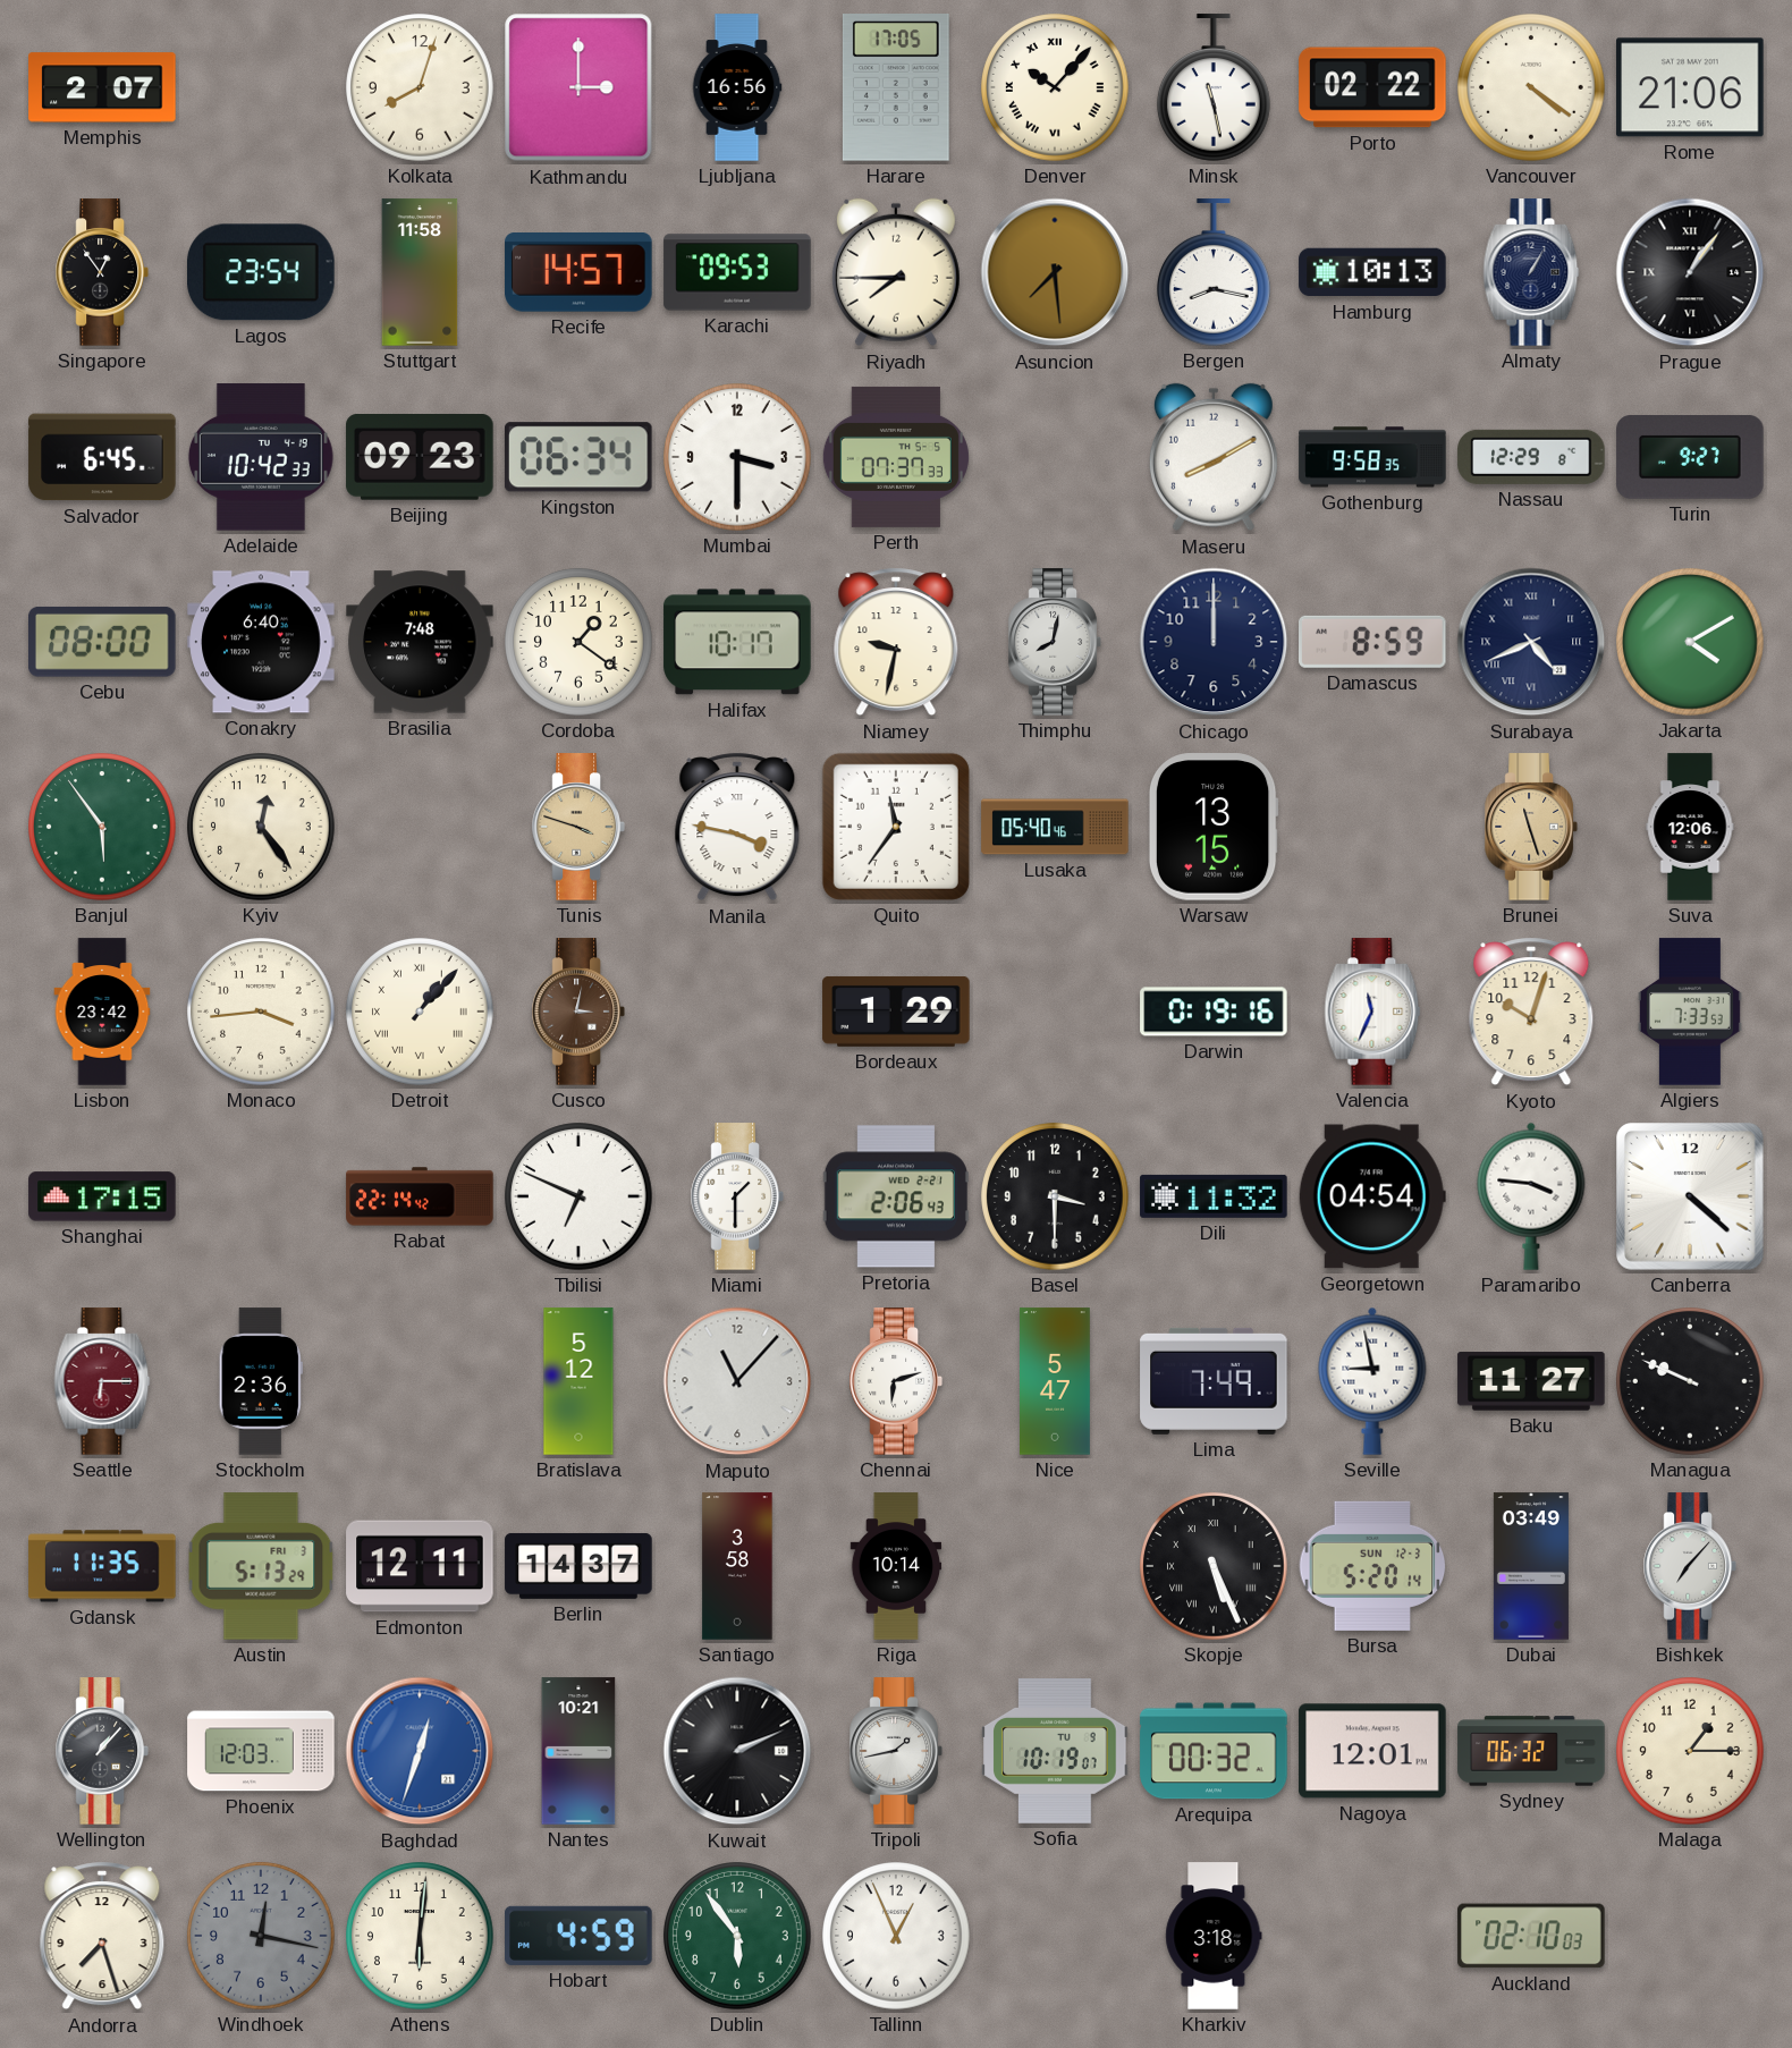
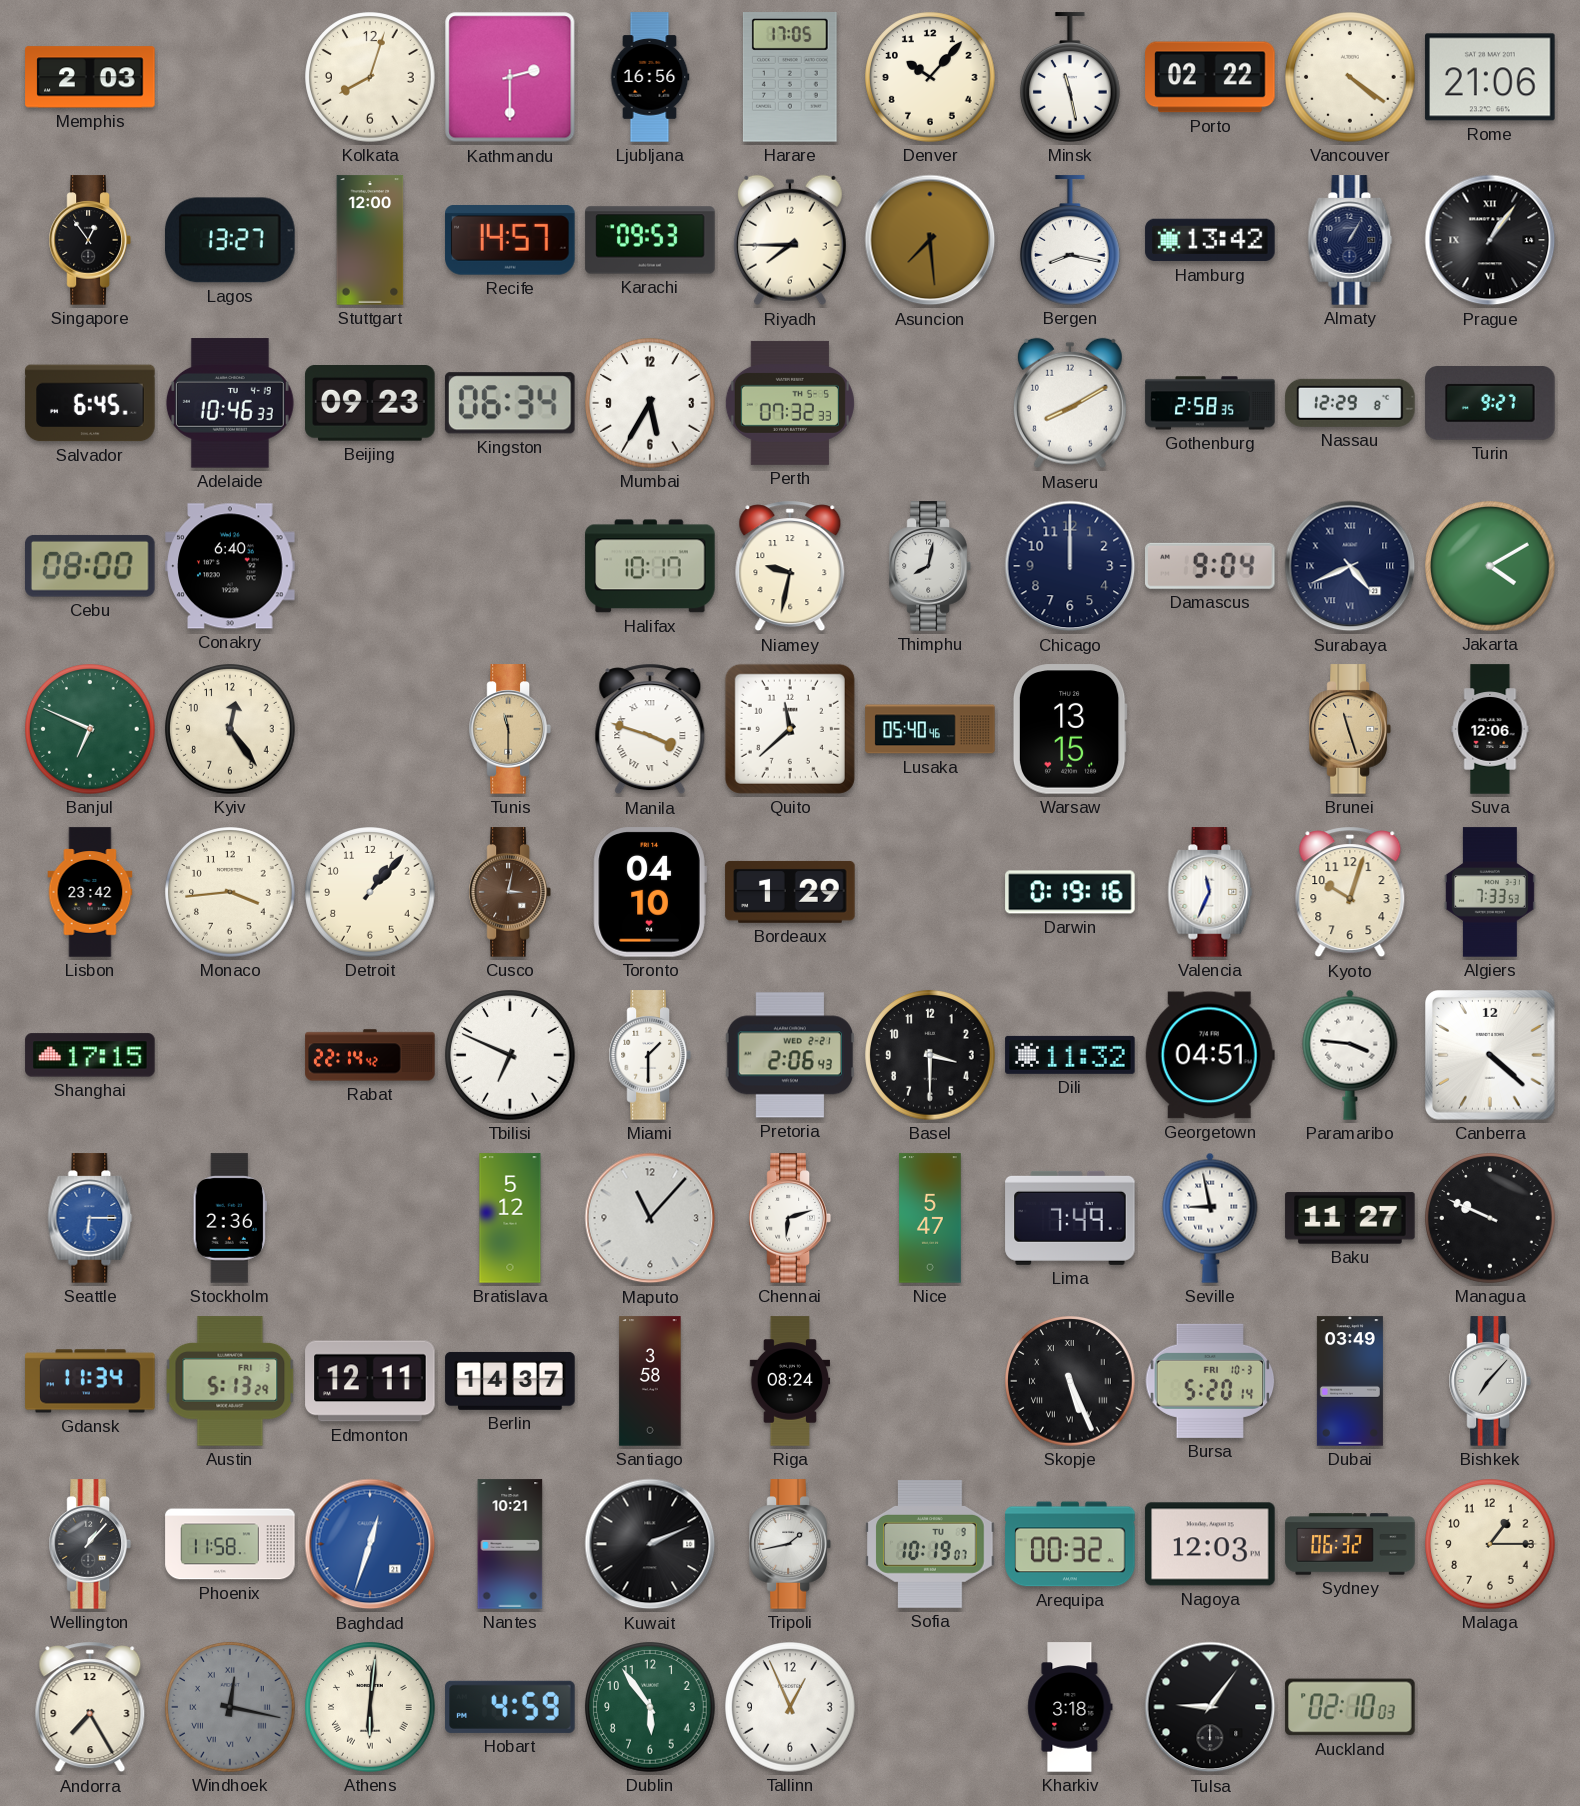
Memphis: 2:07 -> 2:03 (90, 77)
Kathmandu: 3:00 -> 2:30 (510, 77)
Denver numerals: Roman -> Arabic (930, 77)
Lagos: 23:54 -> 13:27 (230, 240)
Stuttgart: 11:58 -> 12:00 (370, 240)
Hamburg: 10:13 -> 13:42 (1210, 240)
Adelaide: 10:42 -> 10:46 (230, 403)
Mumbai: 3:30 -> 5:35 (650, 403)
Perth: 07:37 -> 07:32 (790, 403)
Gothenburg: 9:58 -> 2:58 (1210, 403)
Brasilia: 7:48 -> none (420, 642)
Cordoba: 1:21 -> none (578, 642)
Damascus: 8:59 -> 9:04 (1211, 566)
Banjul: 5:54 -> 6:49 (90, 729)
Tunis: 3:48 -> 11:30 (510, 729)
Manila: 3:47 -> 3:48 (650, 729)
Quito: 11:36 -> 11:38 (790, 729)
Detroit numerals: Roman -> Arabic (370, 892)
Toronto: none -> 04:10 (650, 892)
Georgetown: 04:54 -> 04:51 (1210, 1055)
Seattle dial: burgundy -> blue (90, 1218)
Gdansk: 11:35 -> 11:34 (90, 1381)
Riga: 10:14 -> 08:24 (790, 1381)
Bursa date: SUN 12-3 -> FRI 10-3 (1210, 1381)
Phoenix: 12:03 -> 11:58 (230, 1544)
Nagoya: 12:01 -> 12:03 (1210, 1544)
Andorra: 7:27 -> 7:25 (90, 1707)
Windhoek numerals: Arabic -> Roman (230, 1707)
Athens numerals: Arabic -> Roman (370, 1707)
Tulsa: none -> 9:06 (1210, 1707)
